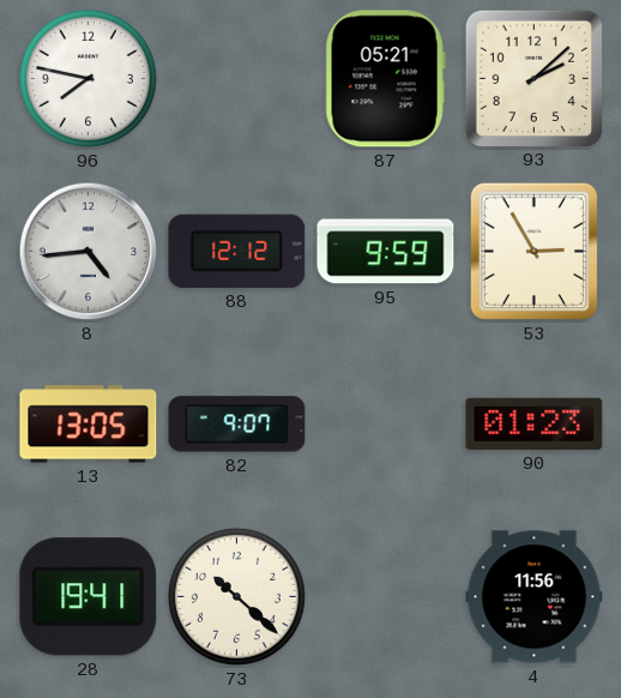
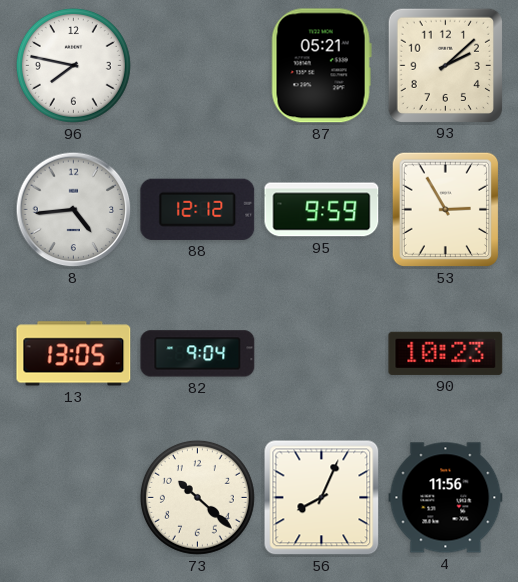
82: 9:07 -> 9:04 (198, 354)
90: 01:23 -> 10:23 (446, 353)
28: 19:41 -> none (89, 597)
56: none -> 8:04 (322, 498)
